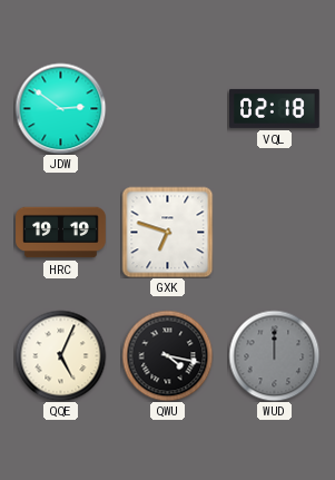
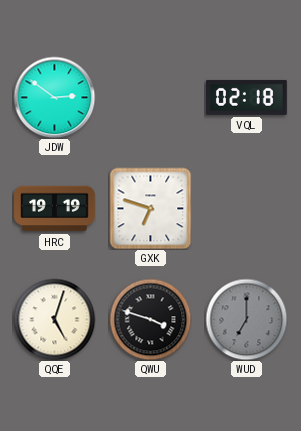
QQE: 5:04 -> 5:03 (54, 319)
QWU: 4:17 -> 3:48 (150, 319)
WUD: 12:00 -> 7:00 (246, 319)
